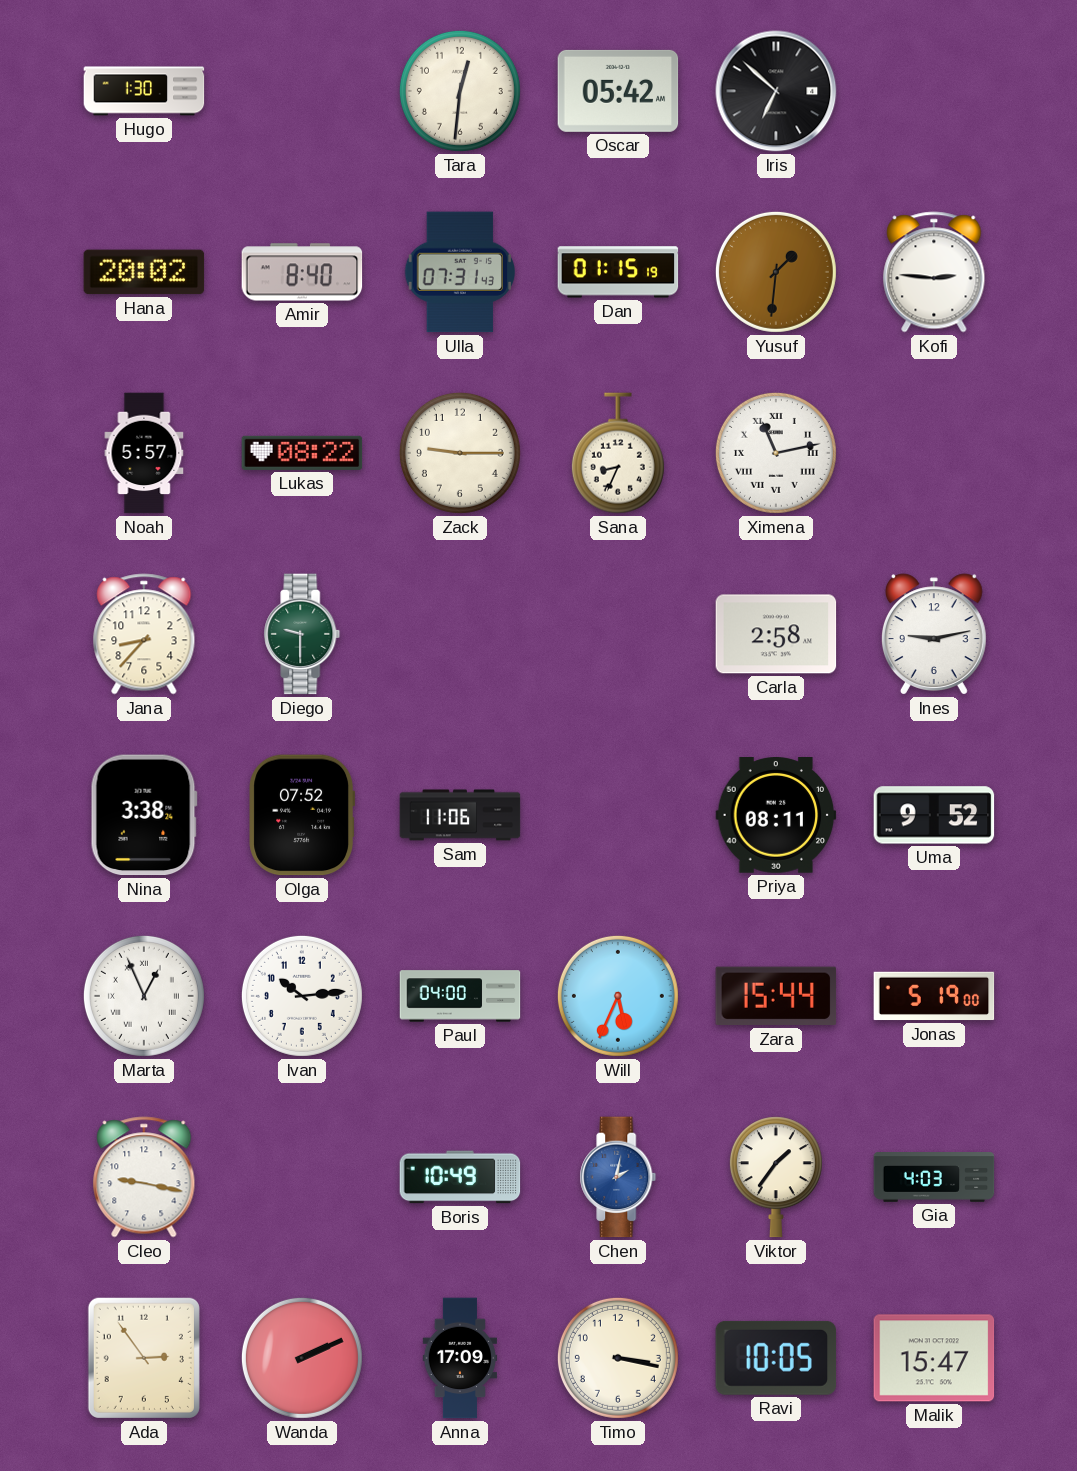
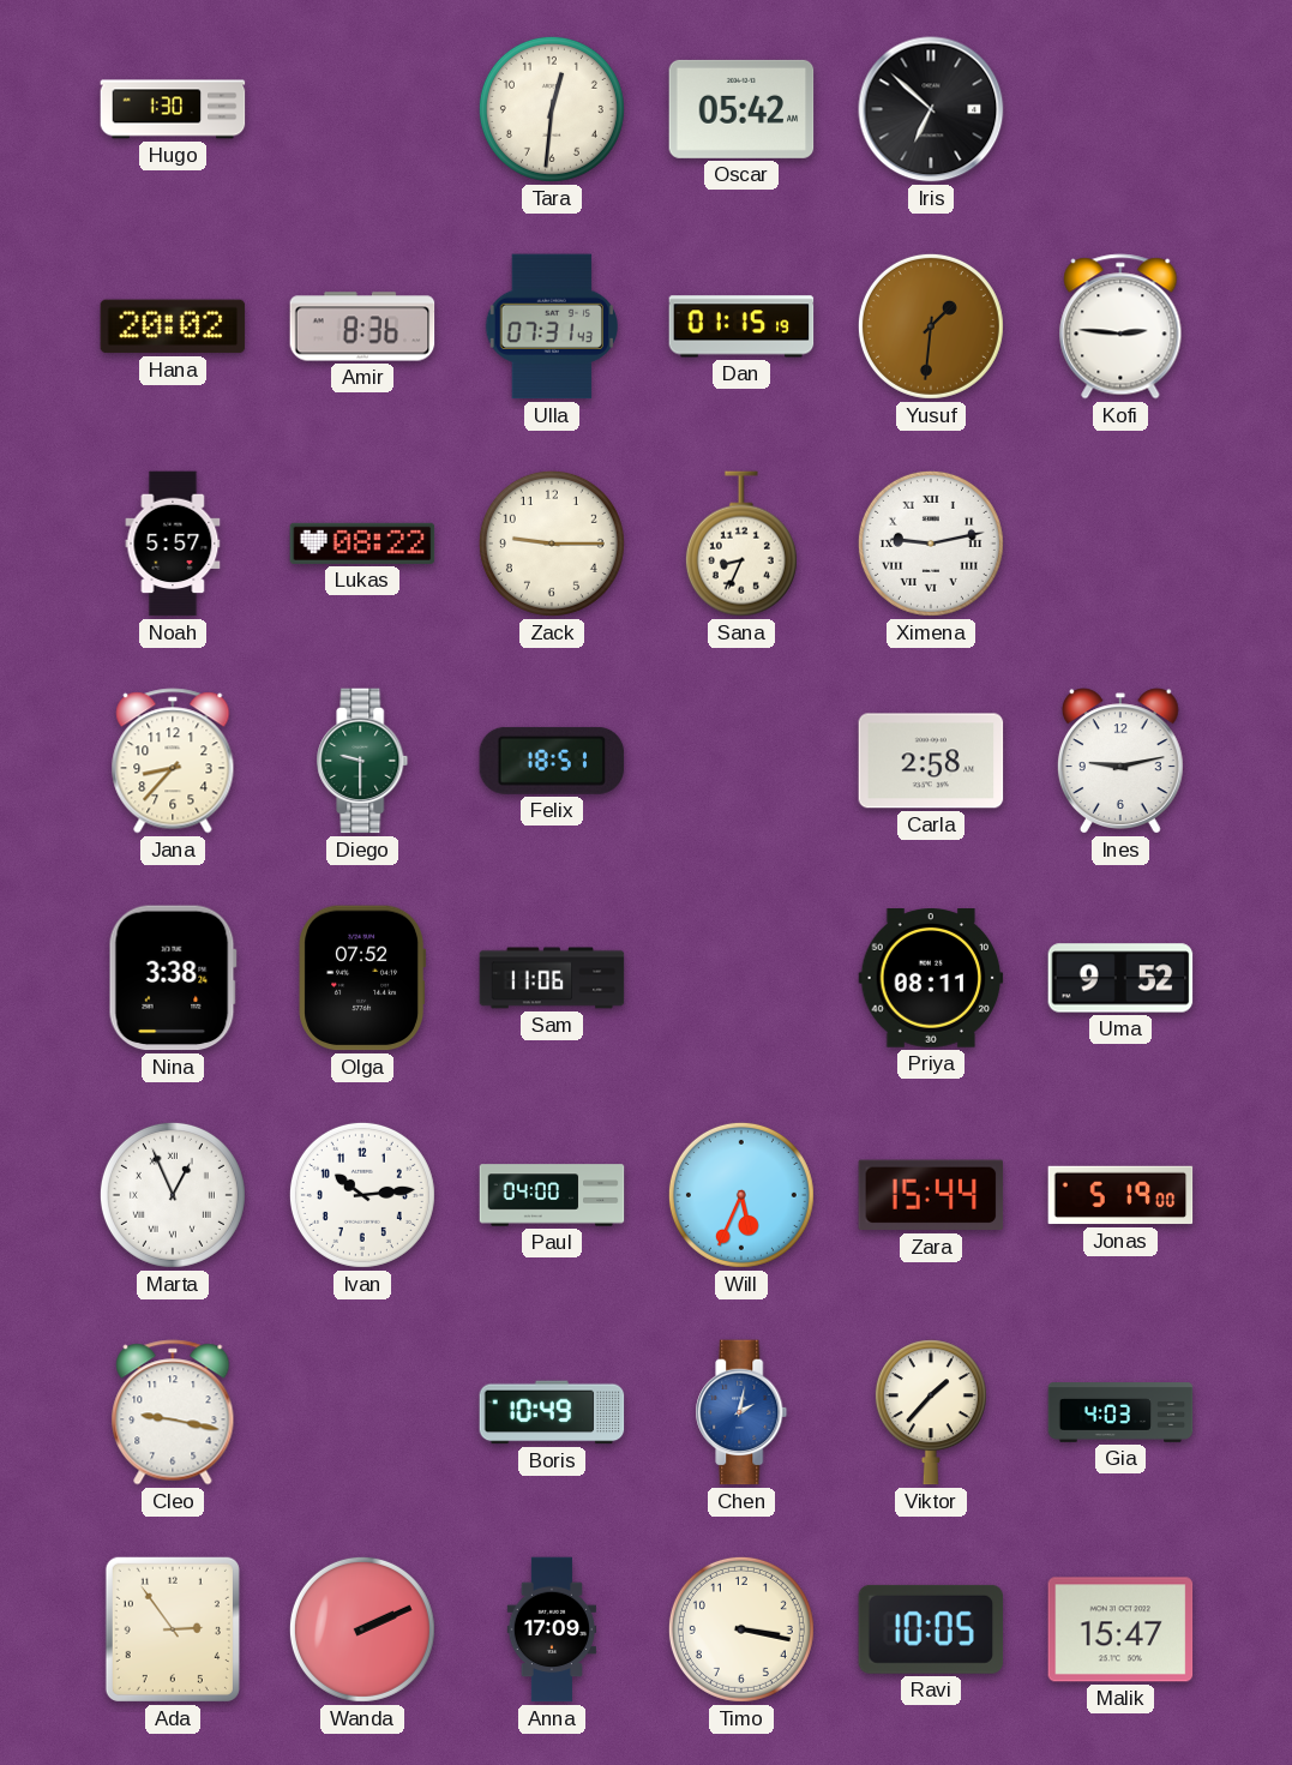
Amir: 8:40 -> 8:36 (362, 326)
Ximena: 11:13 -> 9:13 (931, 544)
Felix: none -> 18:51 (552, 761)
Viktor: 1:36 -> 1:37 (931, 1412)
